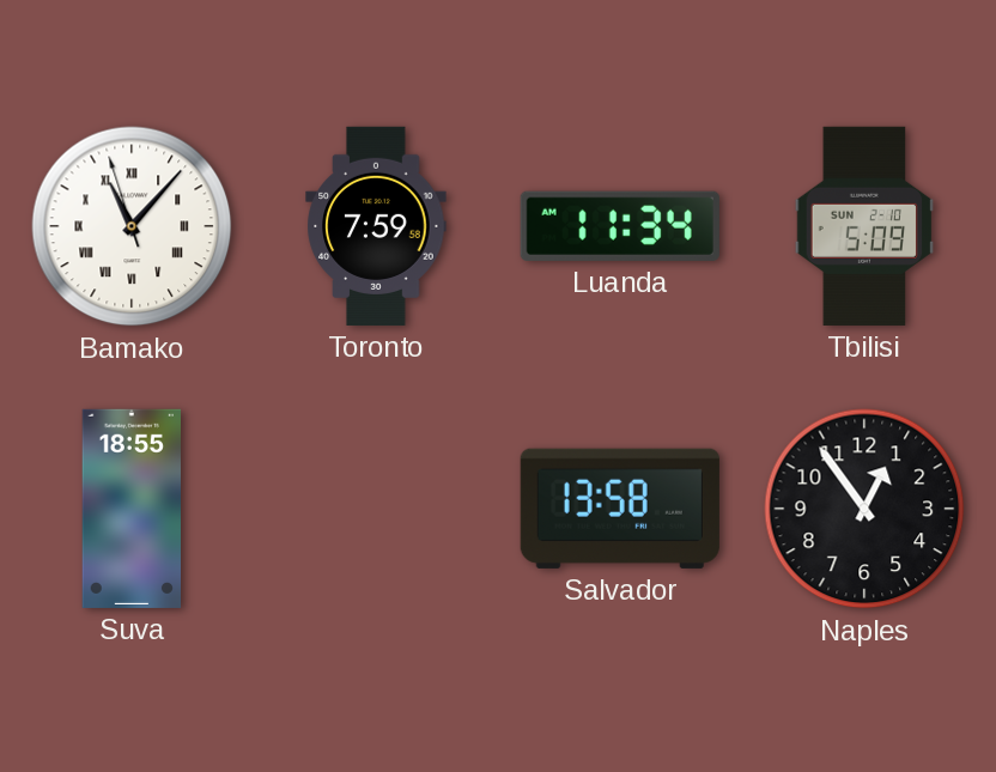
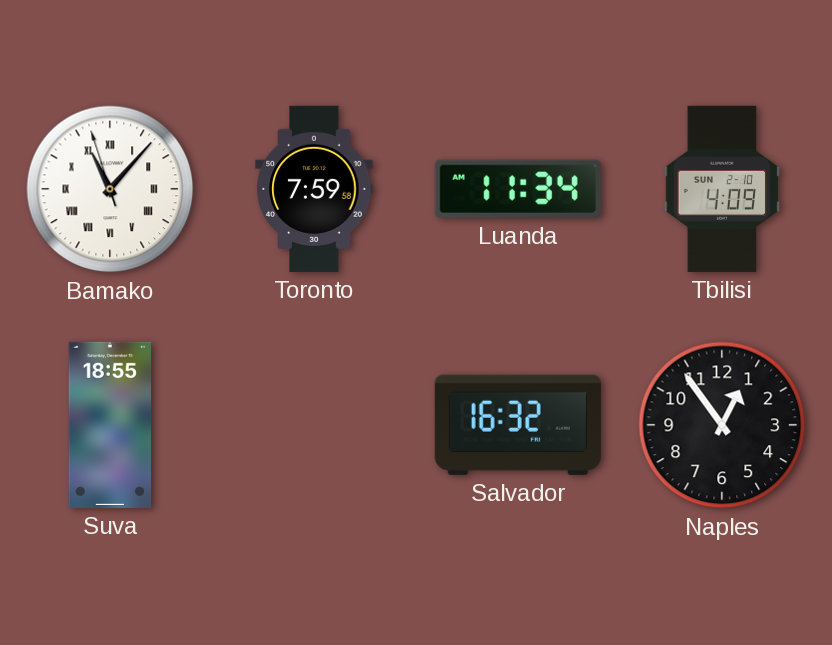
Tbilisi: 5:09 -> 4:09 (722, 189)
Salvador: 13:58 -> 16:32 (518, 425)
